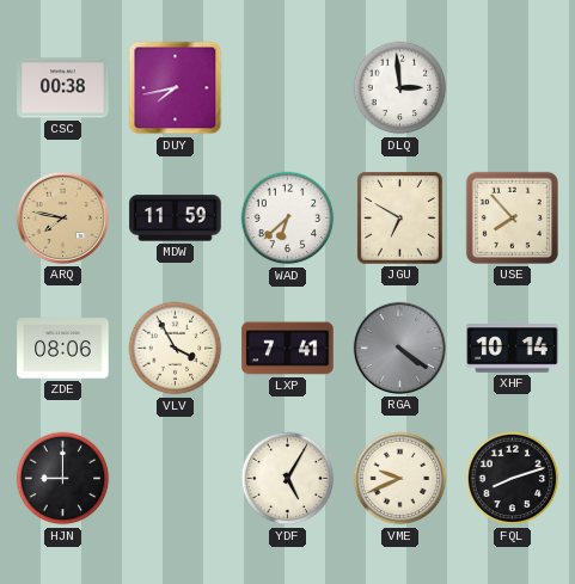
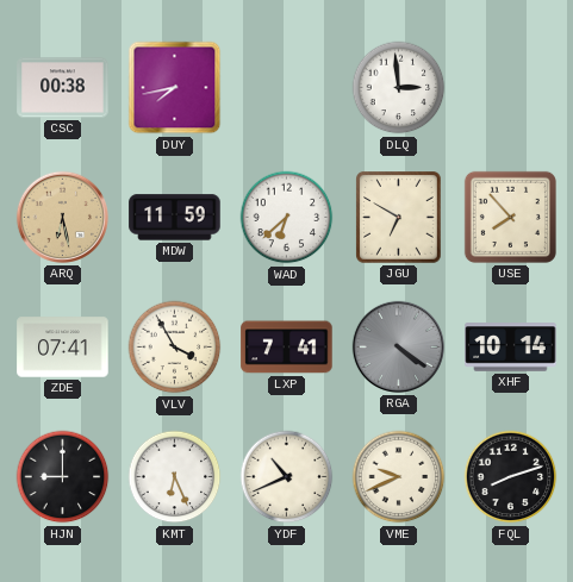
ARQ: 7:47 -> 6:28 (62, 217)
ZDE: 08:06 -> 07:41 (63, 348)
KMT: none -> 6:26 (175, 477)
YDF: 5:05 -> 10:41 (287, 477)
